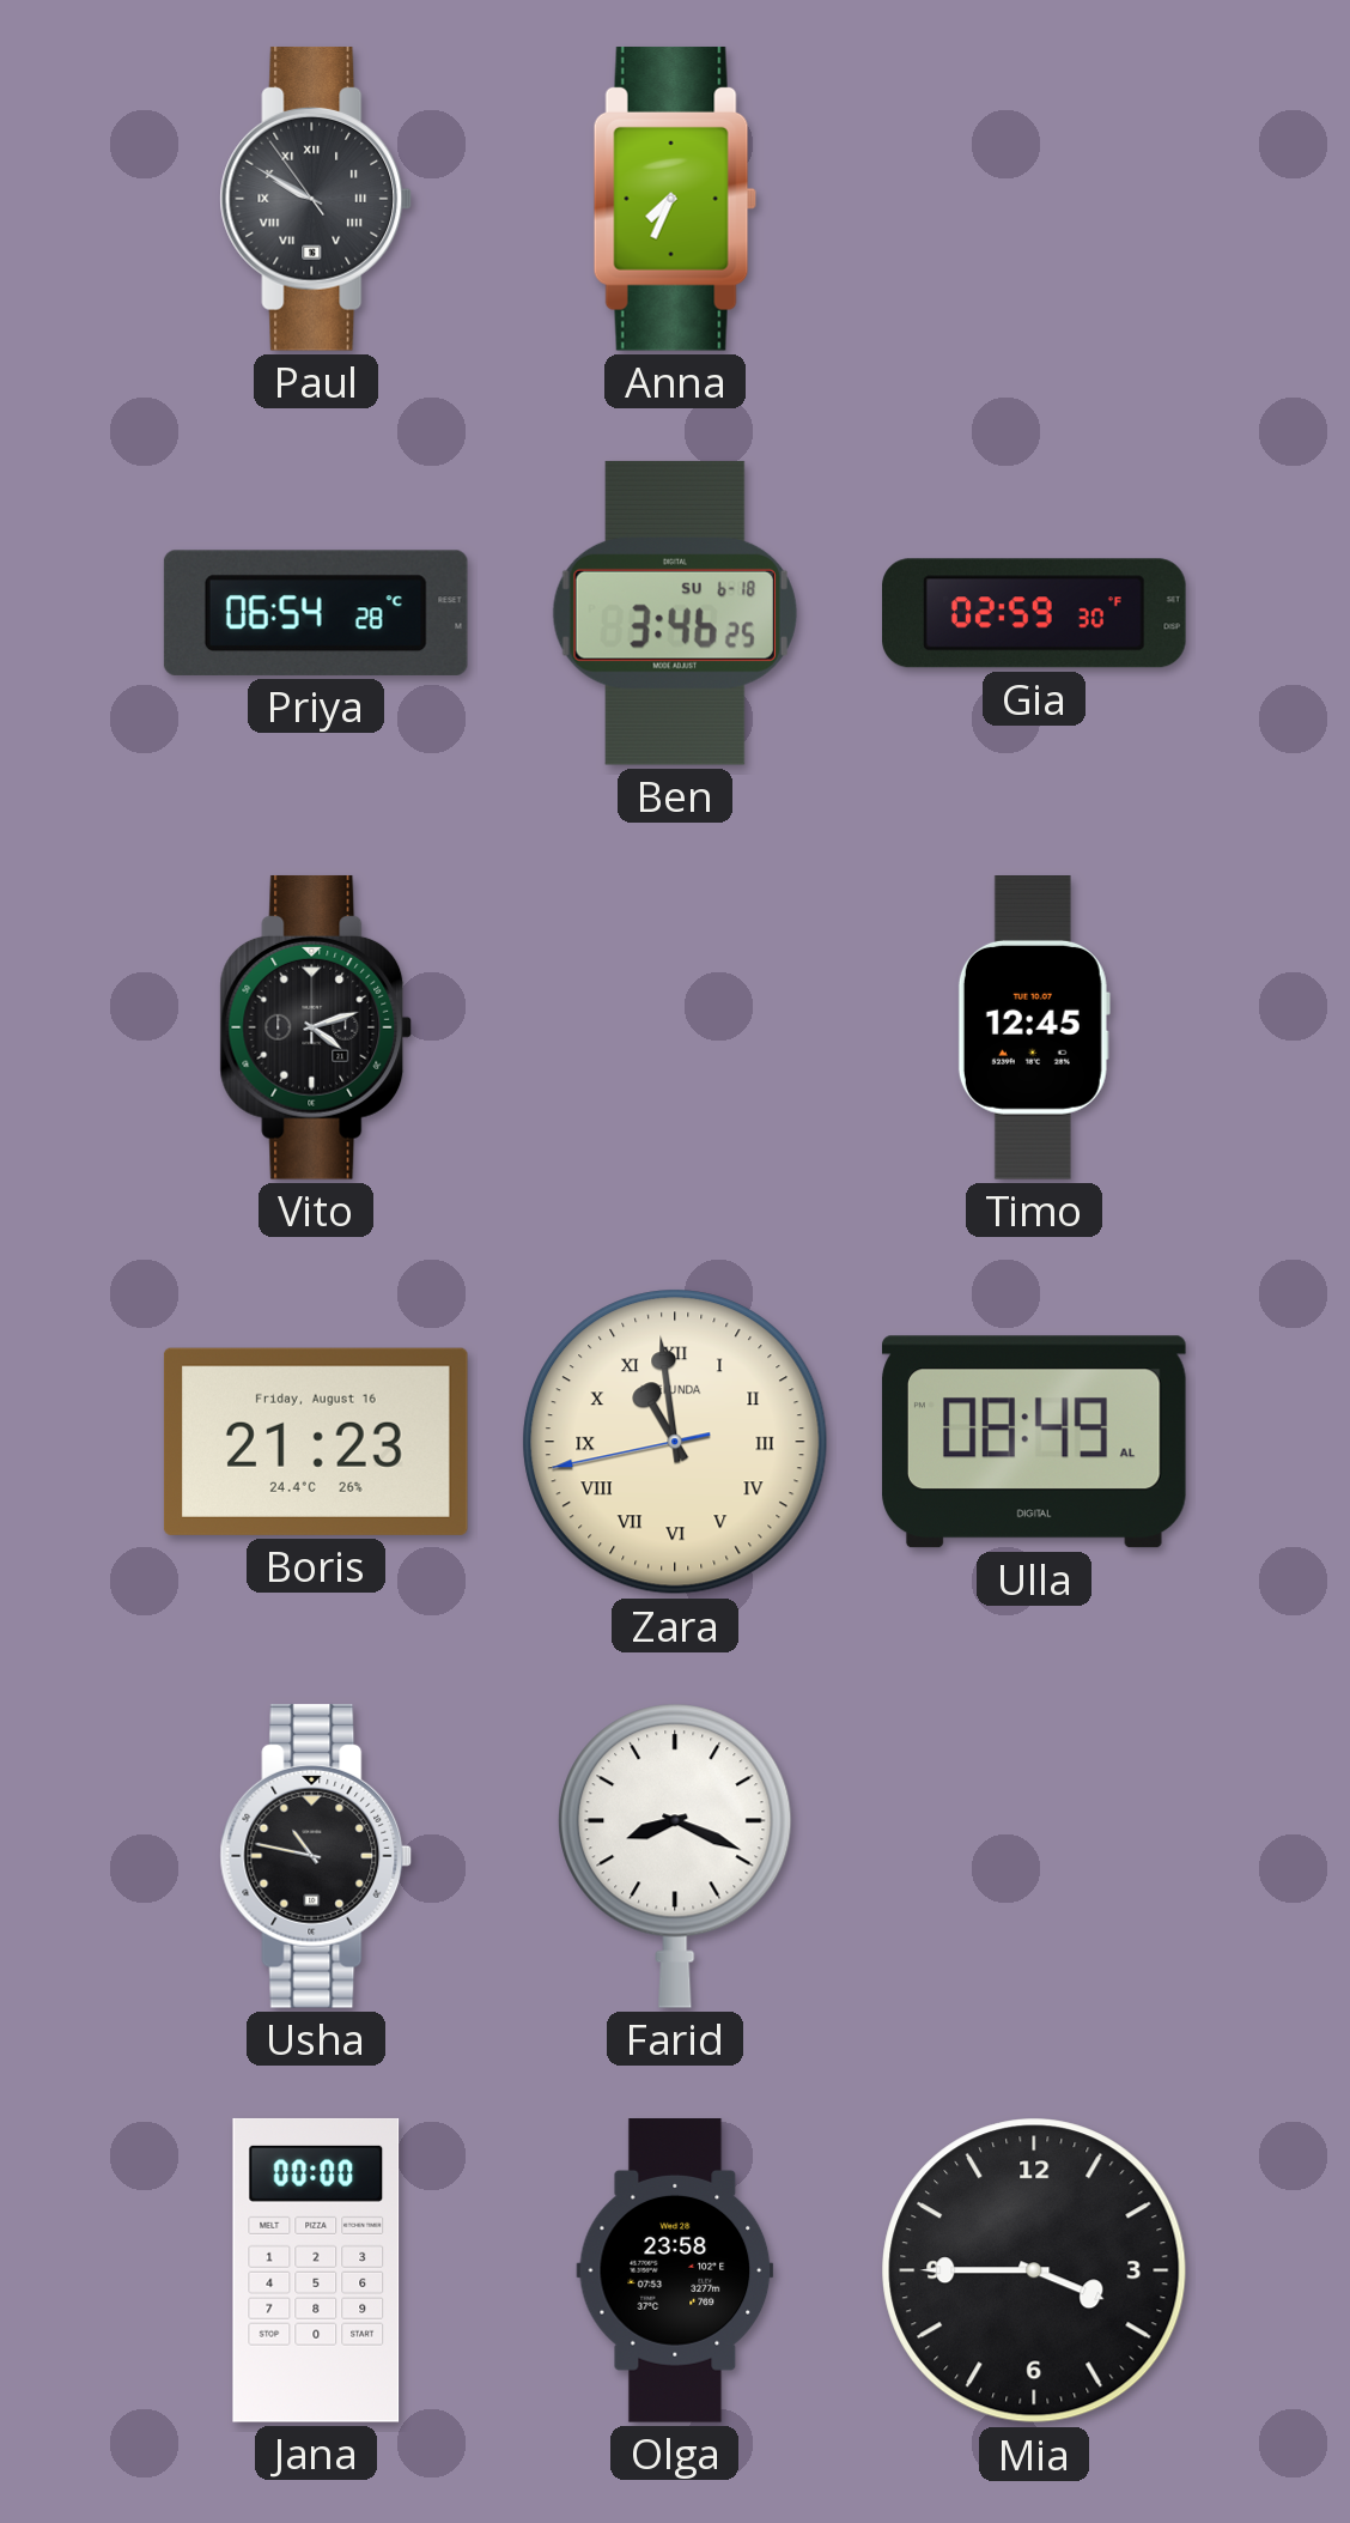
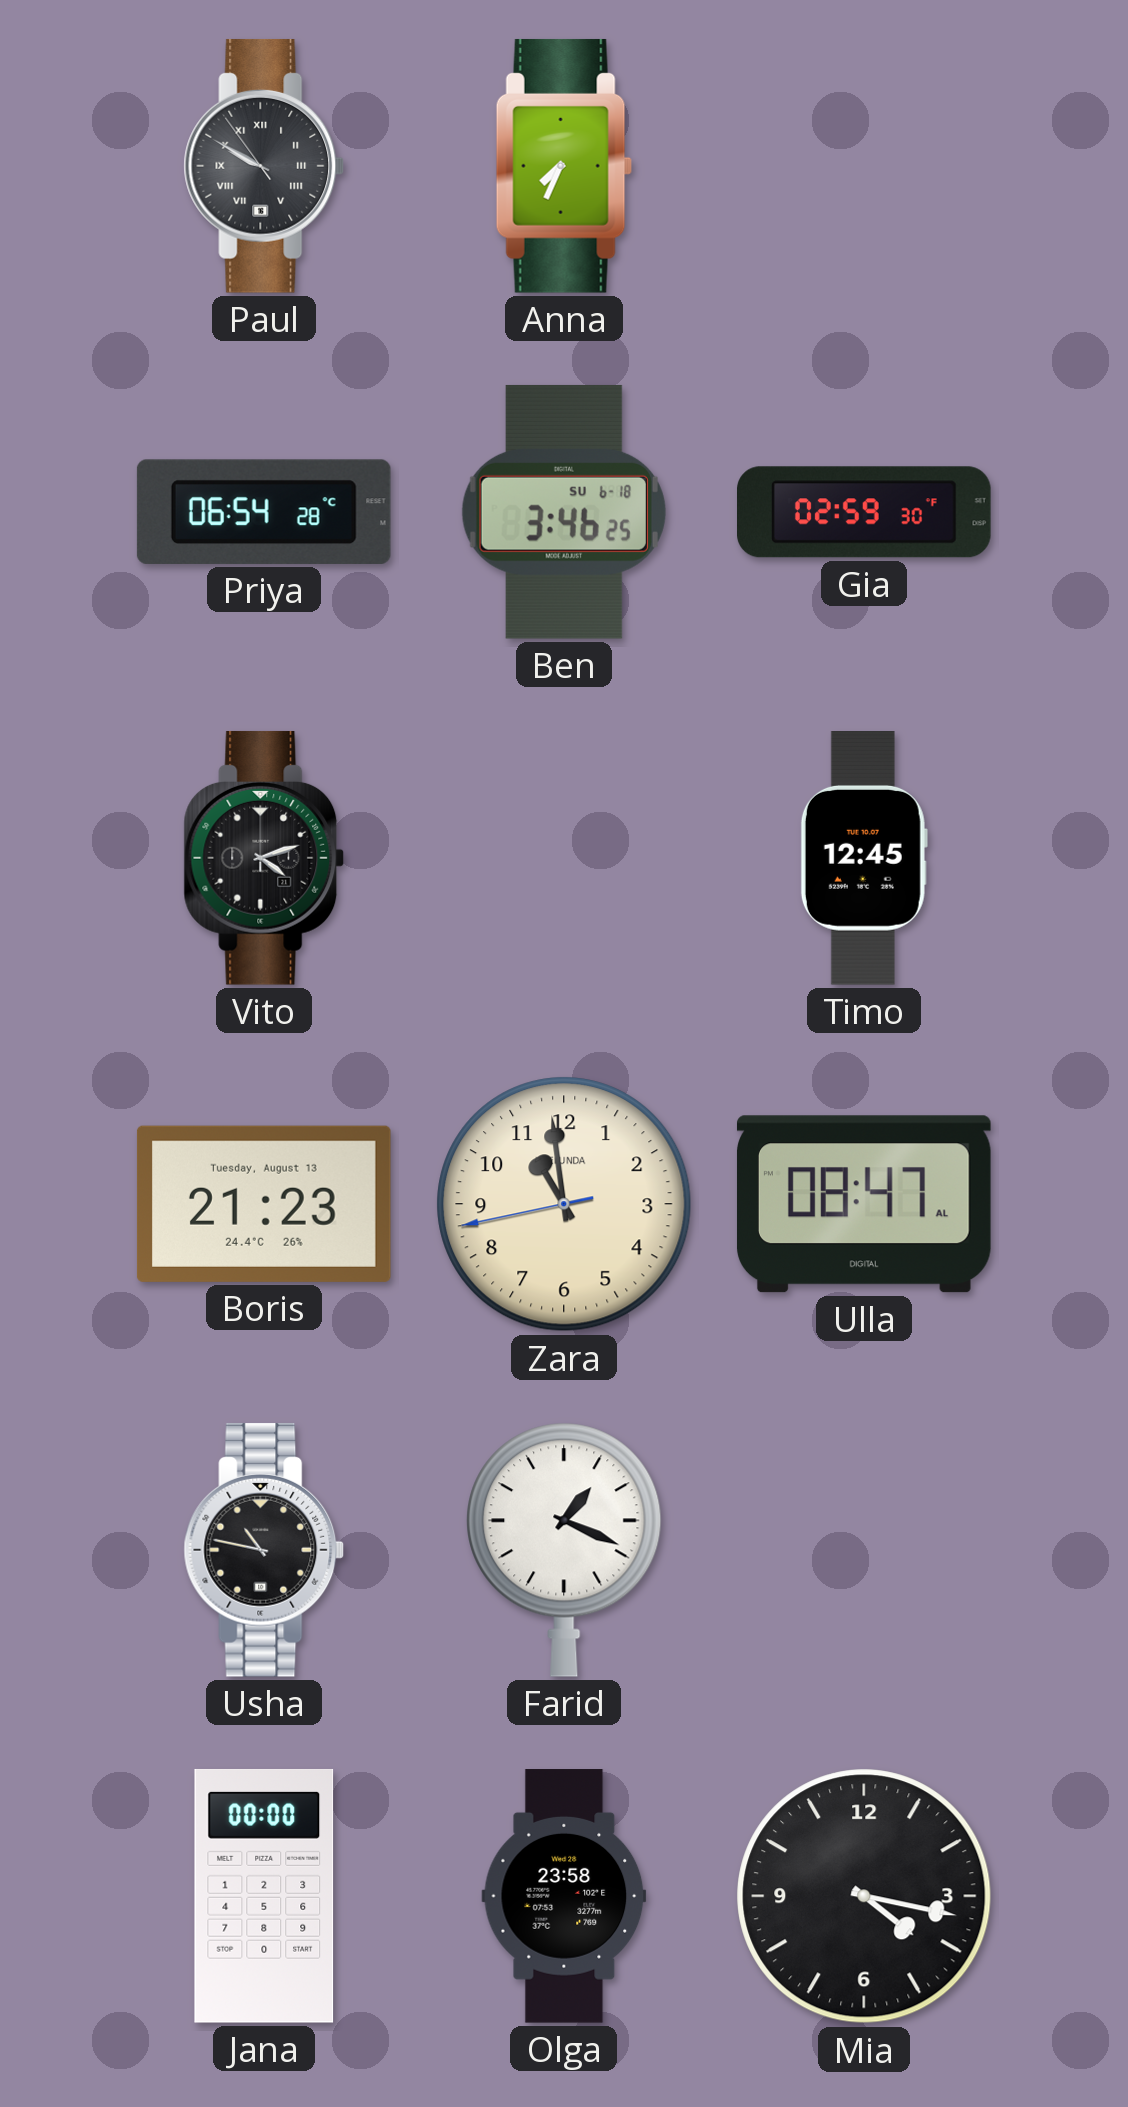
Boris date: Friday, August 16 -> Tuesday, August 13 (264, 1204)
Zara numerals: Roman -> Arabic (564, 1204)
Ulla: 08:49 -> 08:47 (864, 1204)
Farid: 8:19 -> 1:19 (564, 1550)
Mia: 3:45 -> 4:17 (864, 1896)
